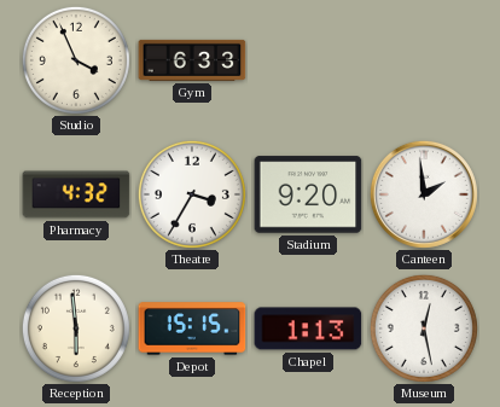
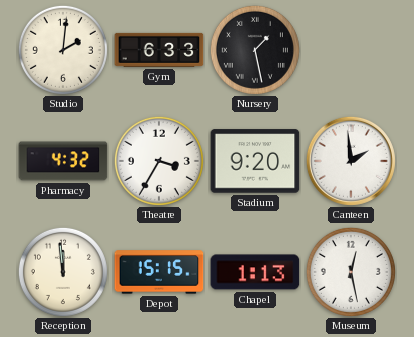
Studio: 3:56 -> 2:01 (63, 50)
Nursery: none -> 1:28 (255, 50)
Reception: 5:59 -> 11:59 (63, 272)
